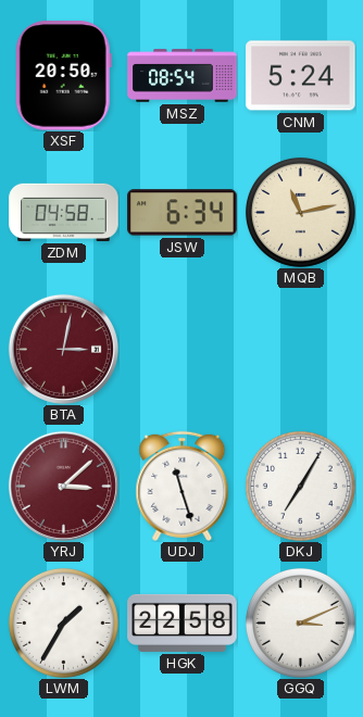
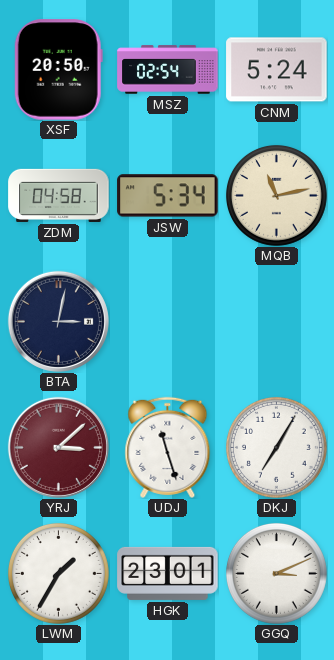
MSZ: 08:54 -> 02:54 (168, 70)
JSW: 6:34 -> 5:34 (168, 196)
BTA dial: burgundy -> navy (58, 321)
HGK: 22:58 -> 23:01 (168, 573)
